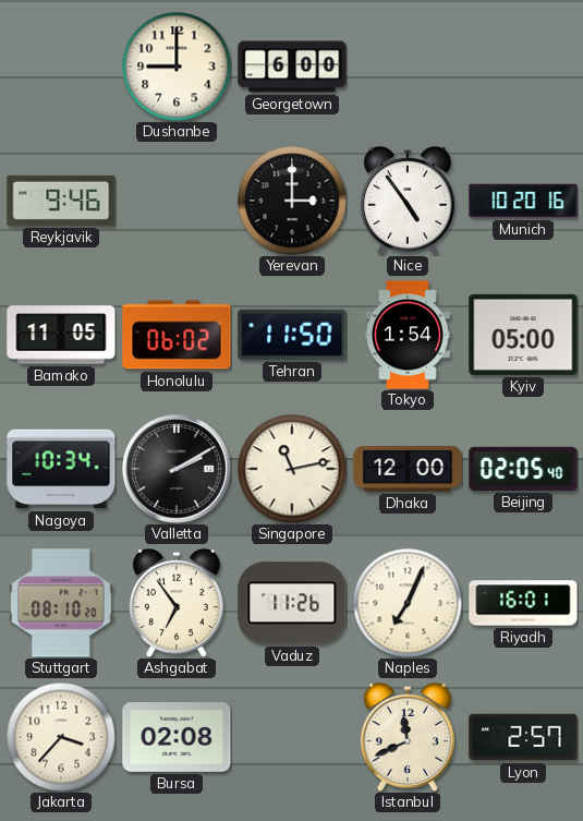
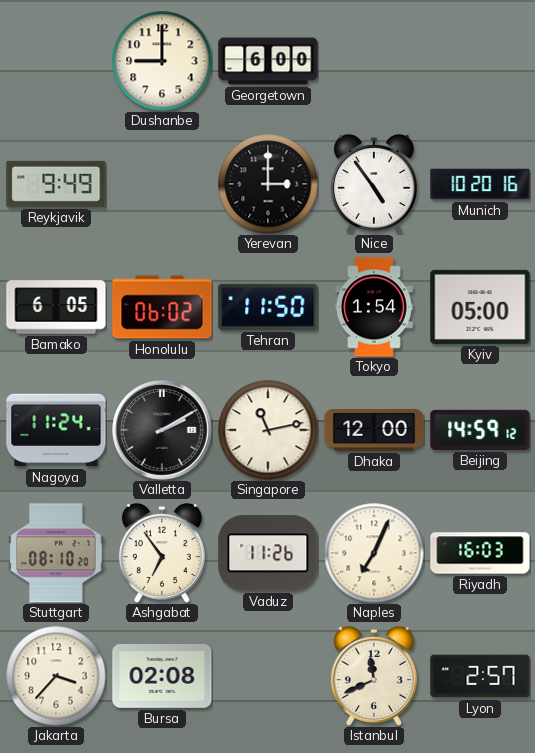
Reykjavik: 9:46 -> 9:49 (56, 184)
Bamako: 11:05 -> 6:05 (56, 307)
Nagoya: 10:34 -> 11:24 (56, 430)
Beijing: 02:05 -> 14:59 (480, 430)
Riyadh: 16:01 -> 16:03 (480, 553)
